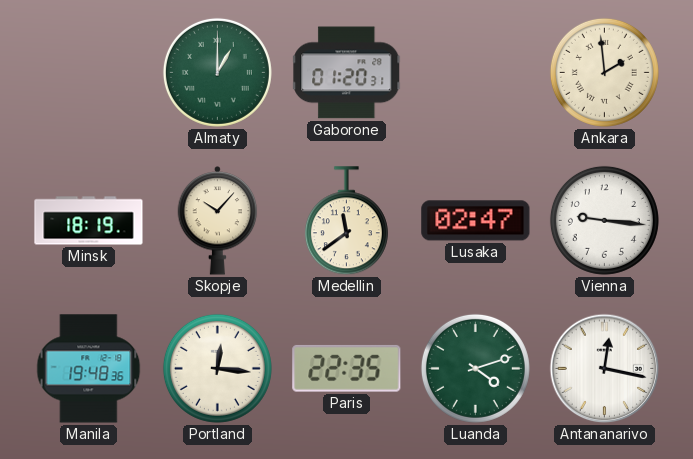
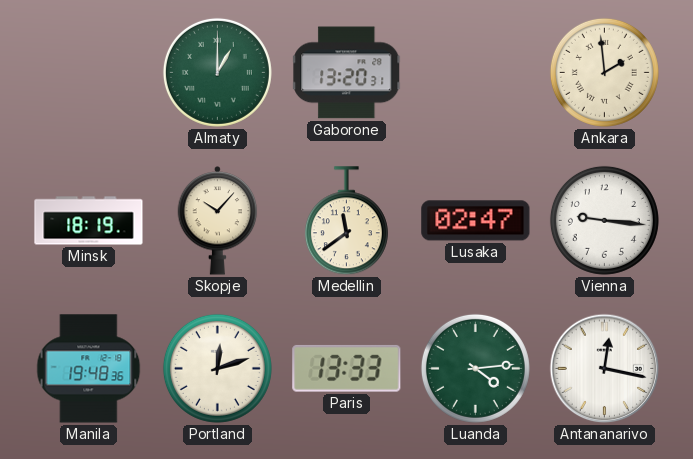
Gaborone: 01:20 -> 13:20 (347, 73)
Portland: 12:16 -> 12:12 (217, 368)
Paris: 22:35 -> 13:33 (347, 368)
Luanda: 4:12 -> 4:14 (475, 368)
